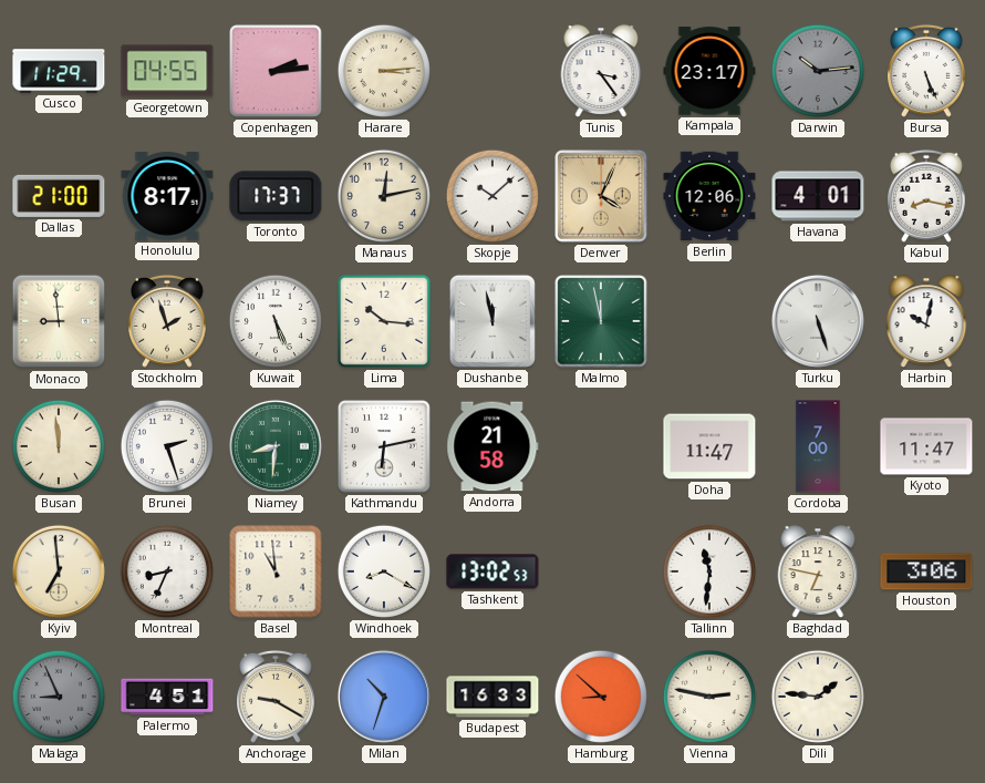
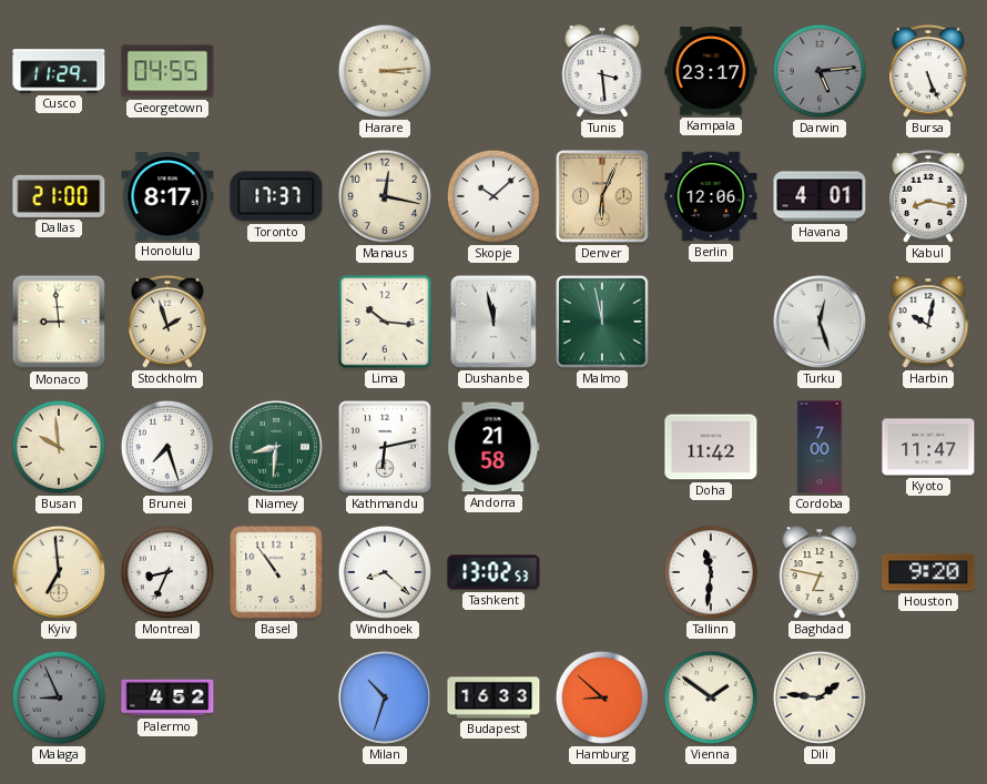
Copenhagen: 2:14 -> none (276, 71)
Tunis: 3:24 -> 3:29 (602, 71)
Darwin: 10:14 -> 5:14 (820, 71)
Manaus: 12:13 -> 12:17 (385, 196)
Denver: 4:04 -> 6:04 (602, 196)
Kuwait: 5:26 -> none (276, 321)
Turku: 5:27 -> 12:27 (820, 322)
Busan: 11:59 -> 9:59 (59, 447)
Brunei: 2:27 -> 7:27 (167, 447)
Doha: 11:47 -> 11:42 (711, 447)
Basel: 10:59 -> 10:54 (276, 572)
Windhoek: 8:20 -> 8:22 (385, 572)
Houston: 3:06 -> 9:20 (928, 572)
Palermo: 4:51 -> 4:52 (167, 698)
Anchorage: 9:20 -> none (277, 697)
Vienna: 2:47 -> 1:51 (711, 698)
